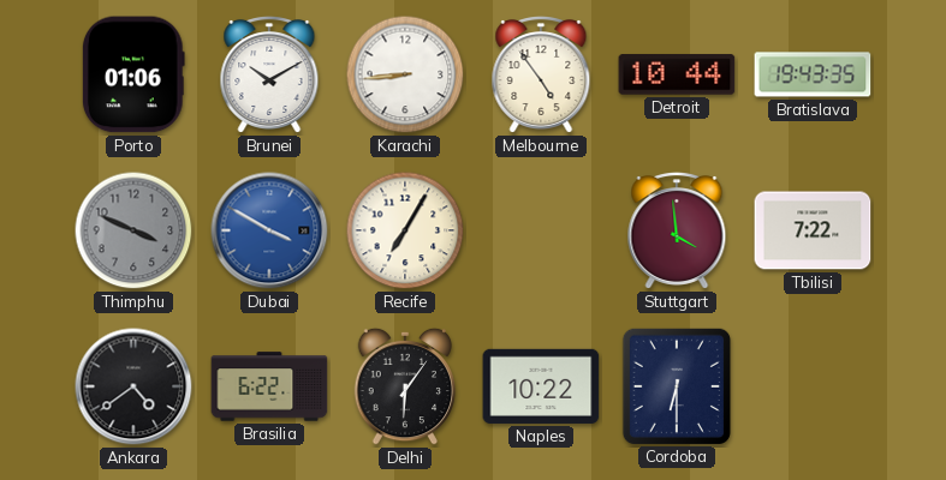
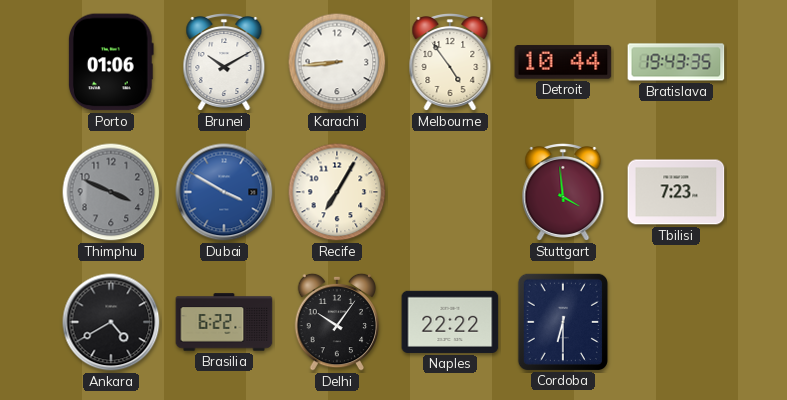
Tbilisi: 7:22 -> 7:23 (676, 192)
Ankara: 4:39 -> 4:40 (111, 322)
Delhi: 6:06 -> 10:06 (337, 322)
Naples: 10:22 -> 22:22 (450, 322)
